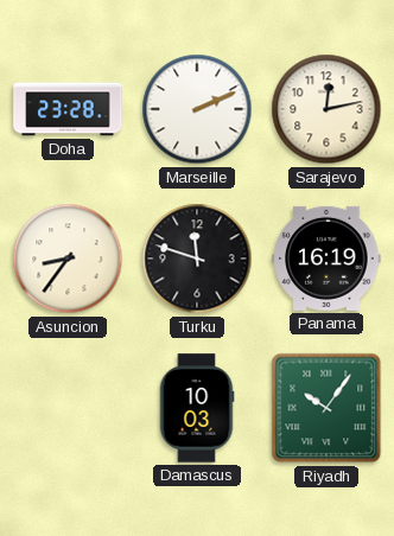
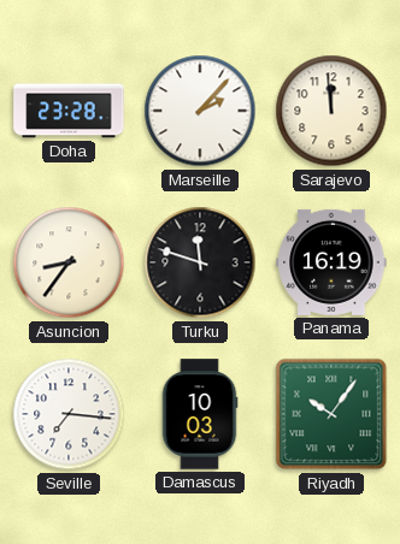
Marseille: 2:11 -> 2:07 (200, 111)
Sarajevo: 12:13 -> 11:59 (331, 111)
Seville: none -> 7:16 (69, 414)
